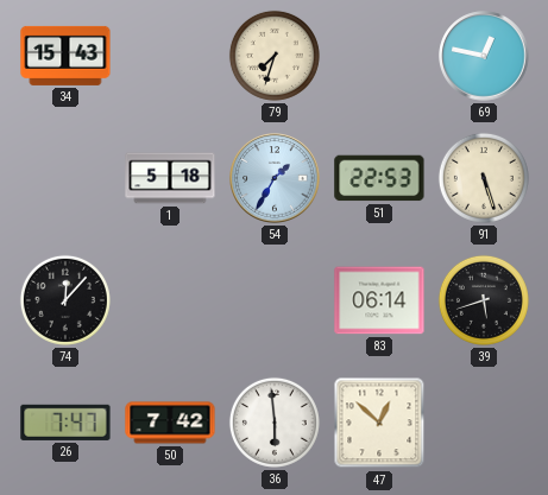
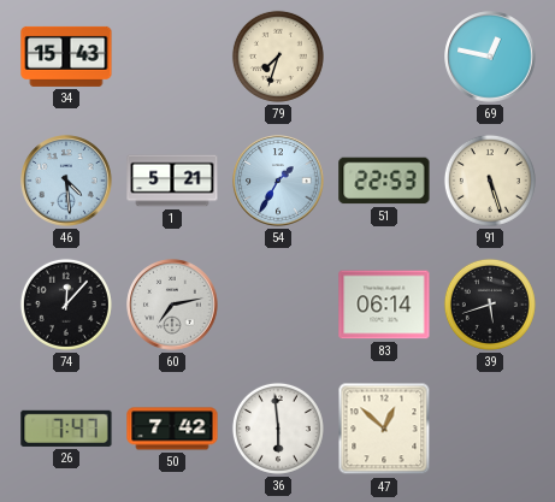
46: none -> 4:29 (66, 181)
1: 5:18 -> 5:21 (172, 181)
60: none -> 7:13 (172, 305)
